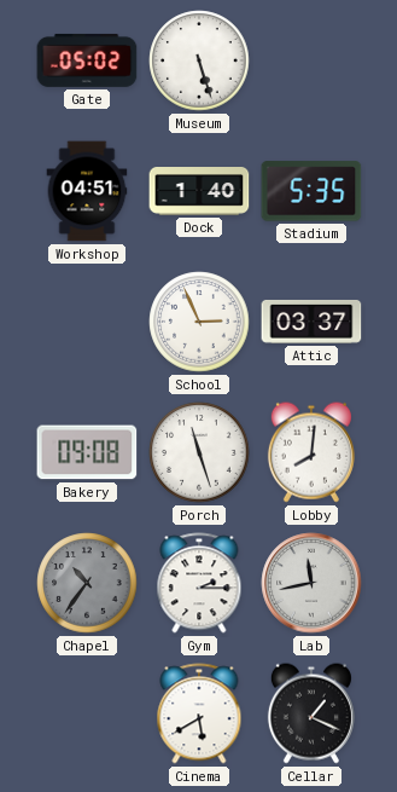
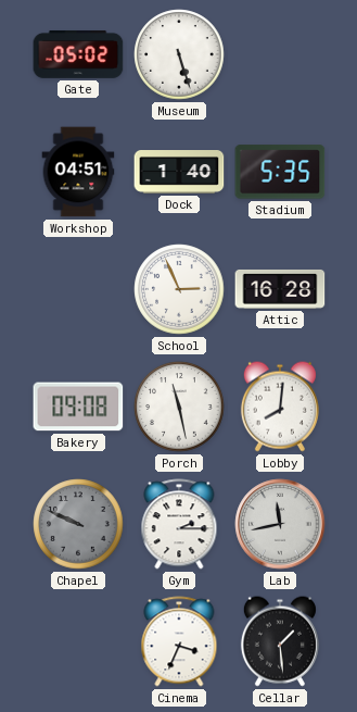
Attic: 03:37 -> 16:28 (280, 289)
Porch: 11:27 -> 11:28 (179, 407)
Chapel: 10:36 -> 9:49 (78, 524)
Cinema: 5:40 -> 3:34 (179, 641)
Cellar: 1:19 -> 1:29 (280, 641)
